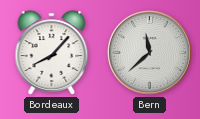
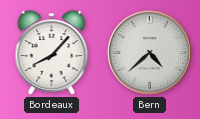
Bern: 11:38 -> 4:38 (149, 52)
